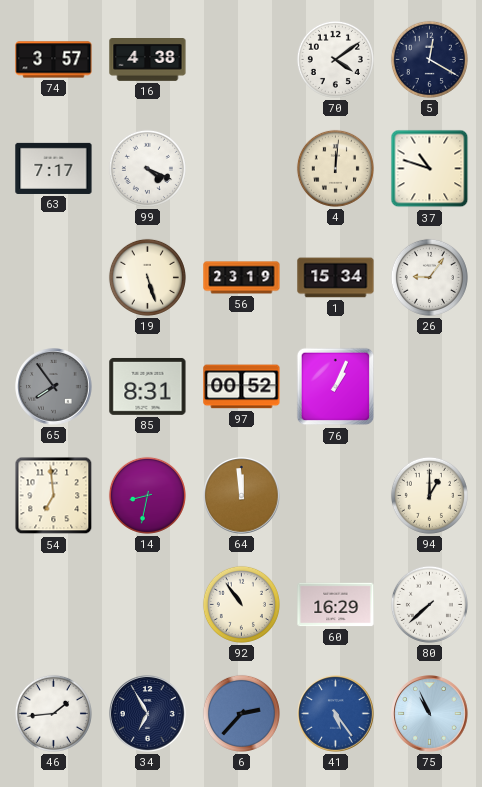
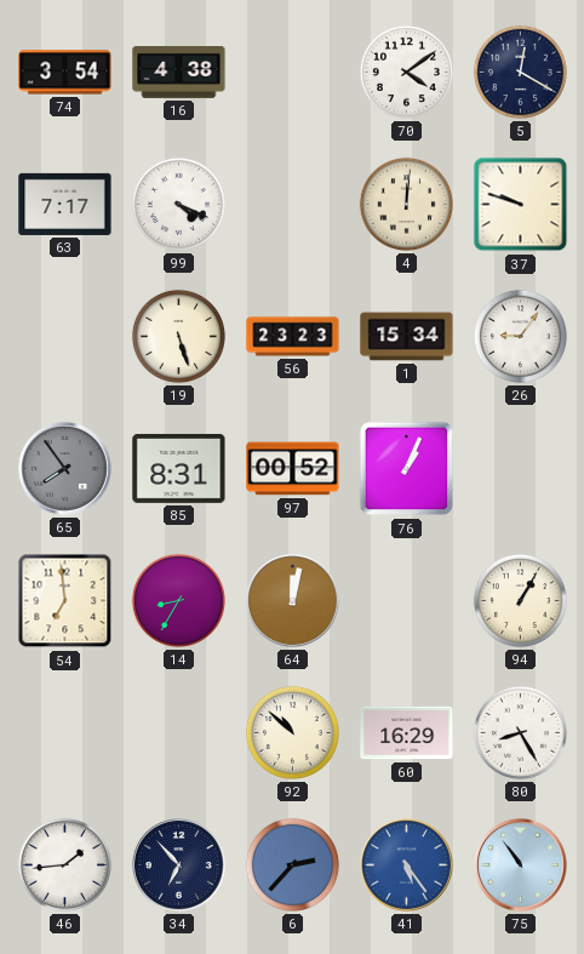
74: 3:57 -> 3:54 (65, 73)
37: 10:48 -> 9:48 (521, 205)
56: 23:19 -> 23:23 (293, 337)
14: 8:32 -> 8:35 (178, 600)
64: 11:59 -> 12:02 (293, 601)
94: 1:00 -> 1:05 (520, 600)
92: 10:54 -> 10:52 (292, 732)
80: 7:38 -> 8:25 (520, 732)
34: 6:55 -> 6:53 (179, 866)
75: 10:56 -> 10:54 (521, 866)
